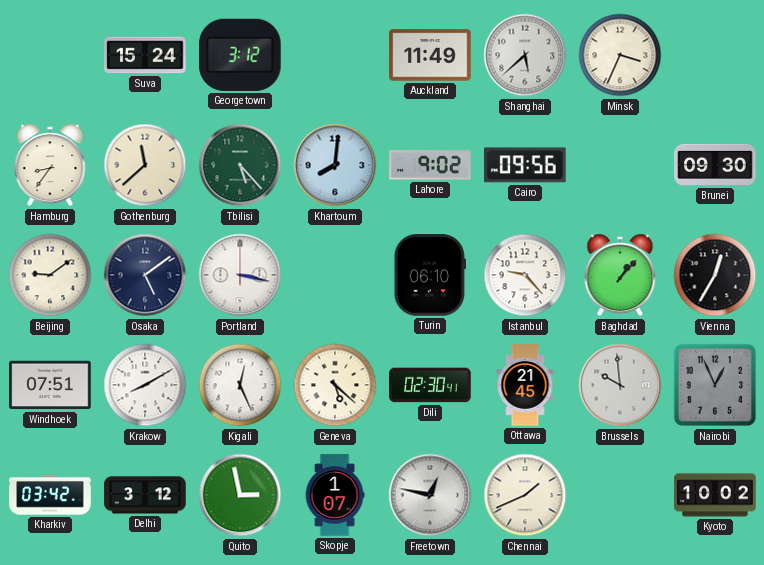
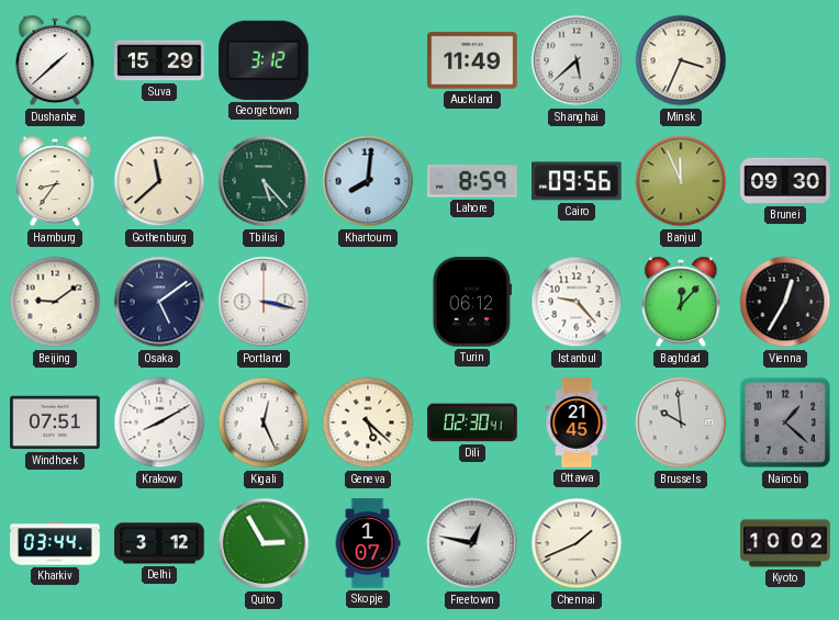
Dushanbe: none -> 1:38 (55, 60)
Suva: 15:24 -> 15:29 (159, 60)
Lahore: 9:02 -> 8:59 (472, 181)
Banjul: none -> 11:56 (681, 181)
Turin: 06:10 -> 06:12 (472, 302)
Baghdad: 1:07 -> 12:07 (681, 302)
Nairobi: 12:56 -> 1:22 (785, 422)
Kharkiv: 03:42 -> 03:44 (55, 543)
Quito: 2:58 -> 2:55 (264, 543)
